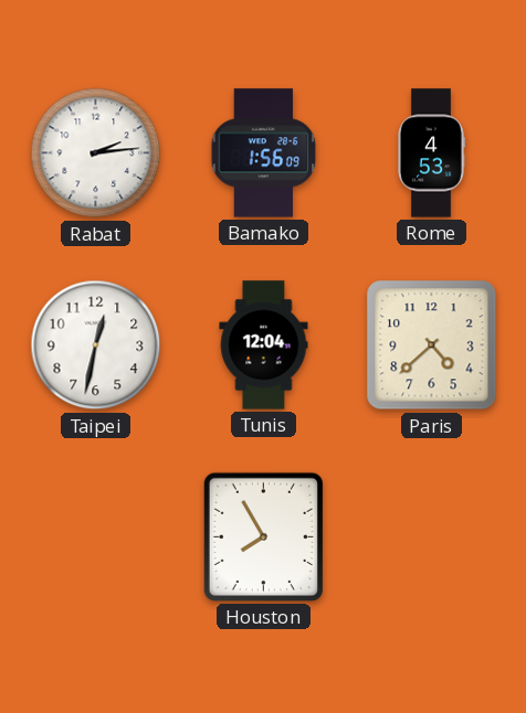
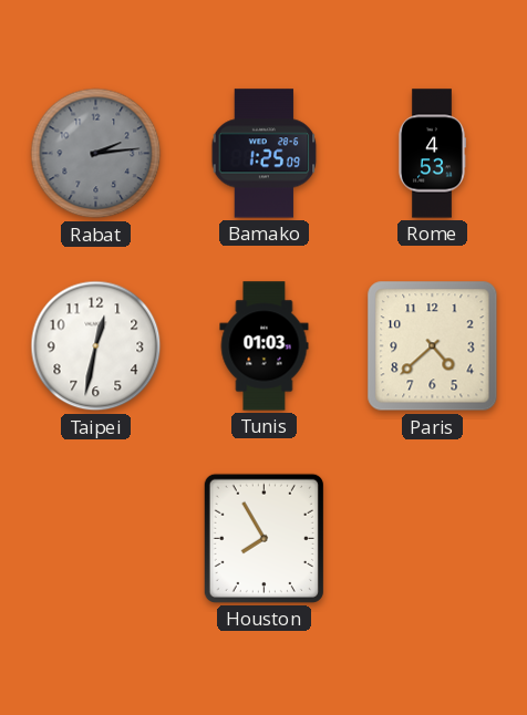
Rabat dial: white -> grey (96, 154)
Bamako: 1:56 -> 1:25 (265, 154)
Tunis: 12:04 -> 01:03 (265, 346)
